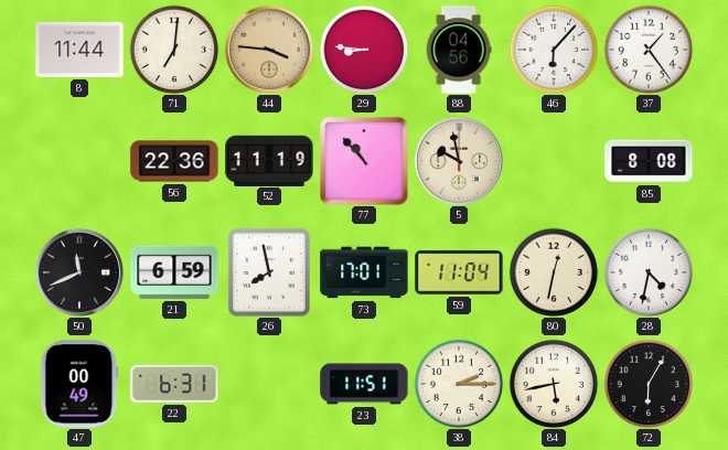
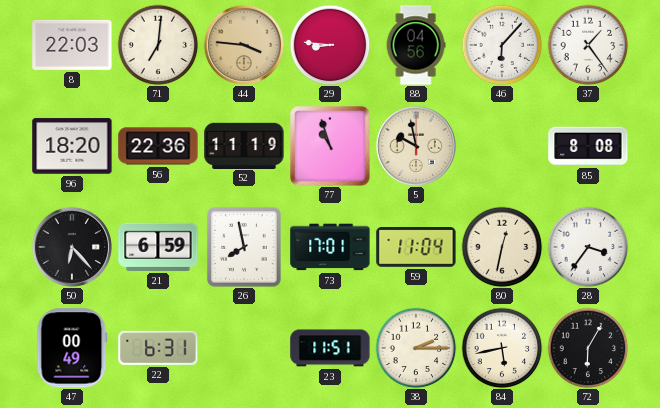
8: 11:44 -> 22:03 (72, 45)
96: none -> 18:20 (72, 146)
77: 10:53 -> 10:57 (330, 146)
50: 11:41 -> 6:23 (72, 247)
28: 4:32 -> 3:36 (588, 247)
